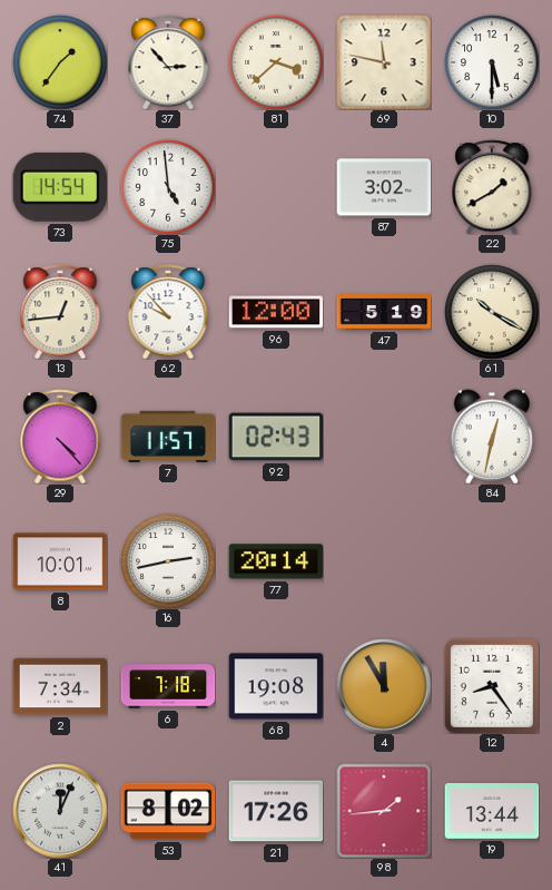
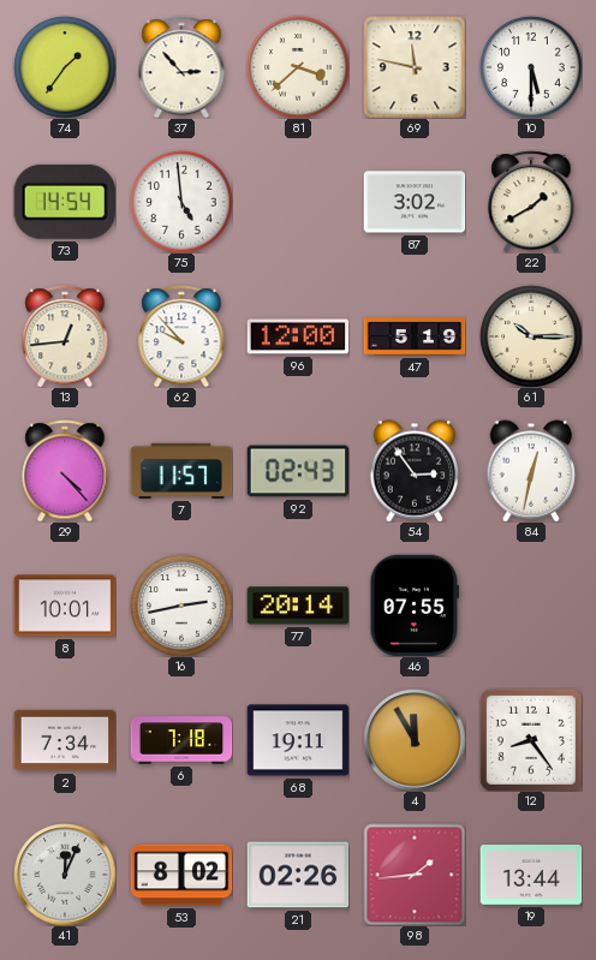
61: 10:20 -> 10:15 (531, 336)
54: none -> 2:54 (415, 471)
46: none -> 07:55 (413, 606)
68: 19:08 -> 19:11 (298, 740)
21: 17:26 -> 02:26 (298, 875)
